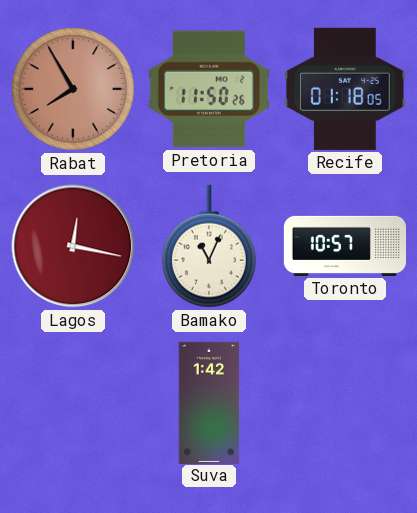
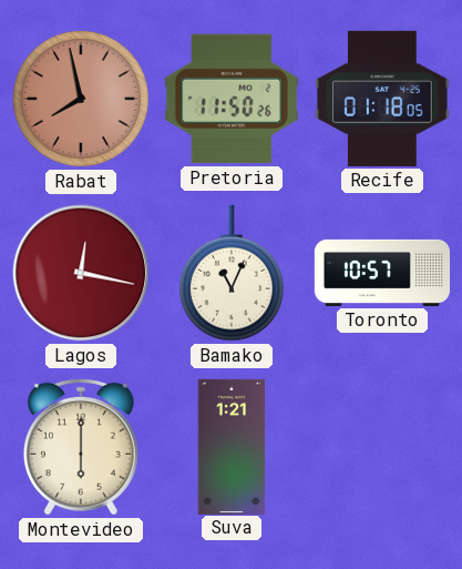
Rabat: 7:55 -> 7:58 (81, 99)
Montevideo: none -> 6:00 (81, 447)
Suva: 1:42 -> 1:21 (232, 446)
